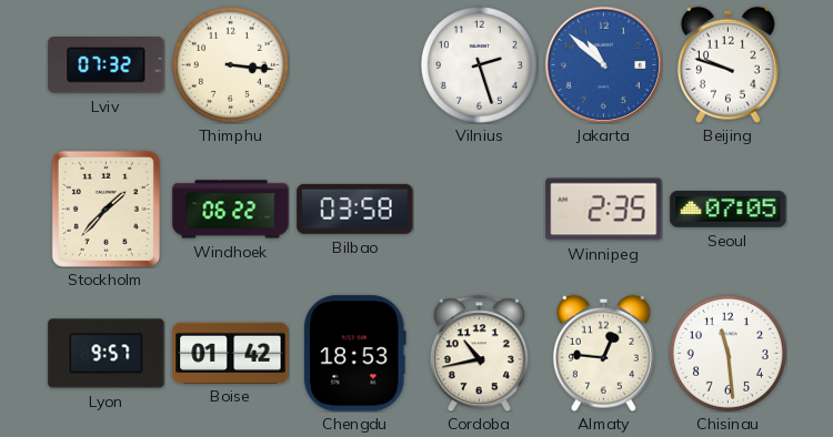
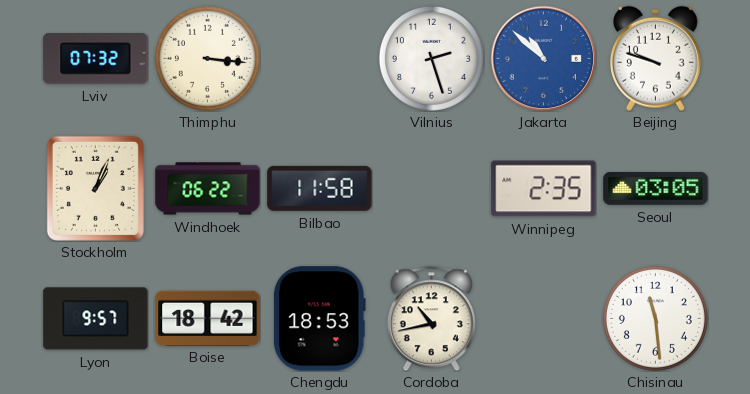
Stockholm: 1:37 -> 1:04 (95, 188)
Bilbao: 03:58 -> 11:58 (320, 188)
Seoul: 07:05 -> 03:05 (656, 188)
Boise: 01:42 -> 18:42 (208, 318)
Almaty: 12:46 -> none (603, 353)
